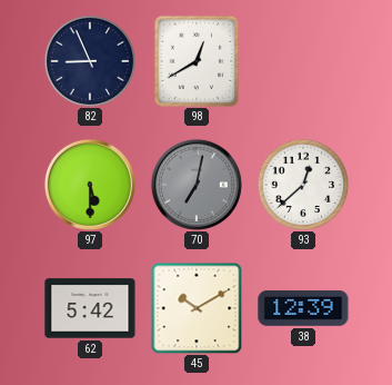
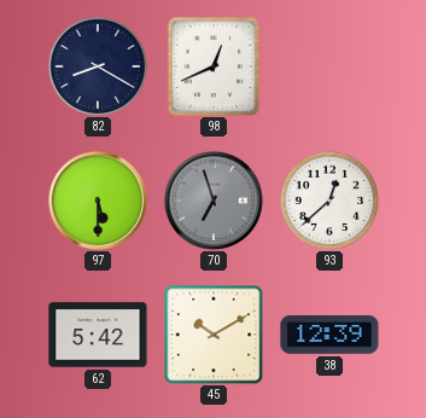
82: 8:56 -> 8:20 (97, 65)
98: 12:40 -> 12:41 (214, 66)
70: 7:02 -> 6:57 (214, 201)
